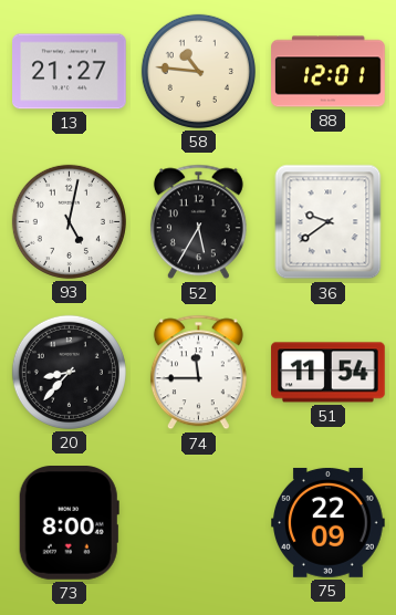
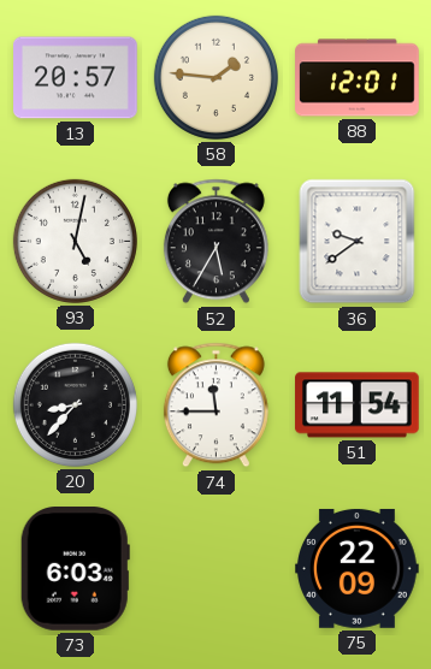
13: 21:27 -> 20:57 (76, 78)
58: 10:46 -> 1:46 (215, 77)
73: 8:00 -> 6:03 (75, 569)
